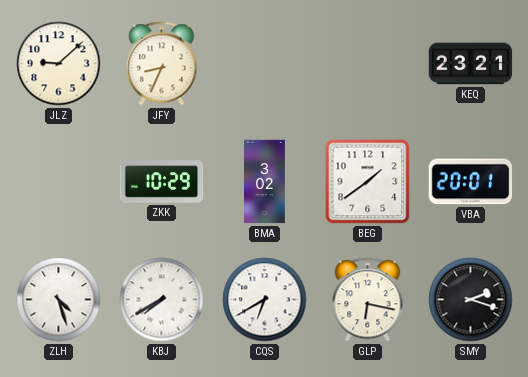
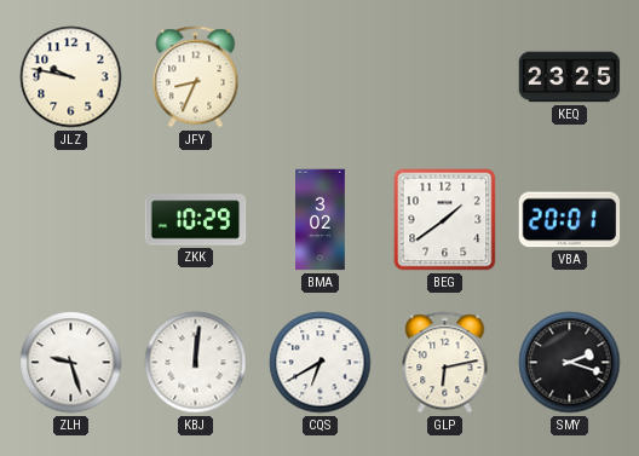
JLZ: 9:08 -> 9:47 (71, 77)
KEQ: 23:21 -> 23:25 (570, 77)
ZLH: 4:27 -> 9:27 (71, 363)
KBJ: 7:40 -> 12:01 (196, 363)
GLP: 6:17 -> 6:13 (445, 363)
